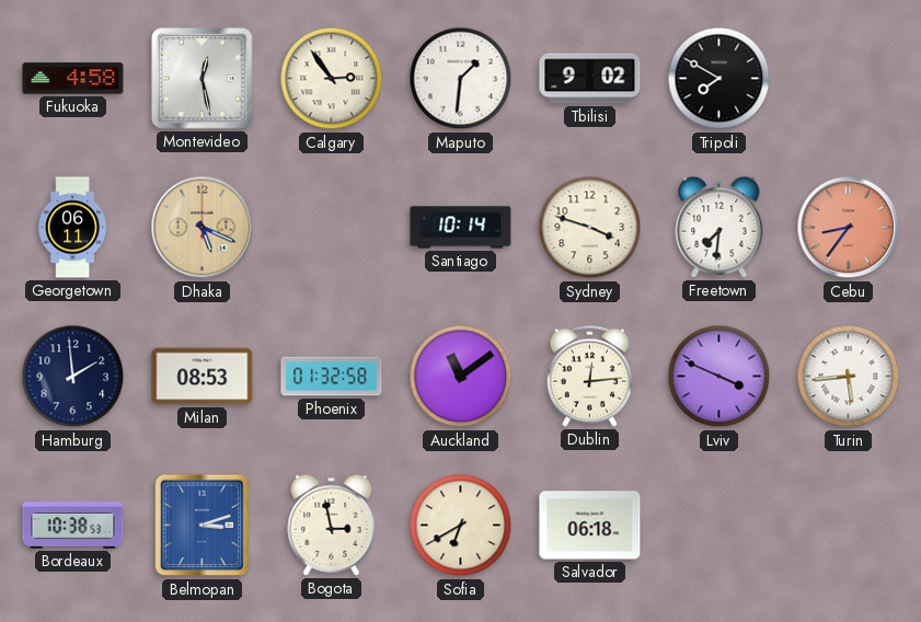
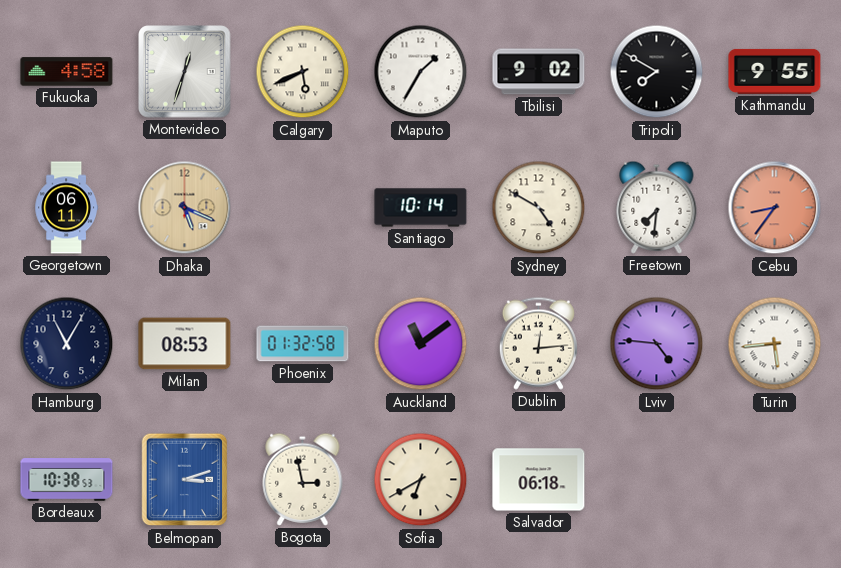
Montevideo: 12:28 -> 12:33 (185, 72)
Calgary: 2:54 -> 5:41 (303, 72)
Maputo: 1:31 -> 1:35 (421, 72)
Kathmandu: none -> 9:55 (775, 71)
Sydney: 3:48 -> 4:50 (539, 208)
Hamburg: 1:59 -> 11:05 (67, 344)
Lviv: 3:49 -> 4:46 (657, 344)
